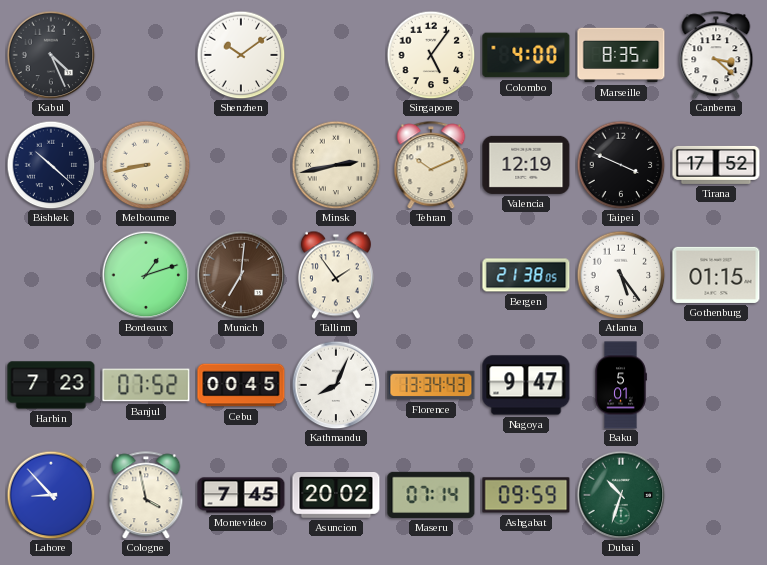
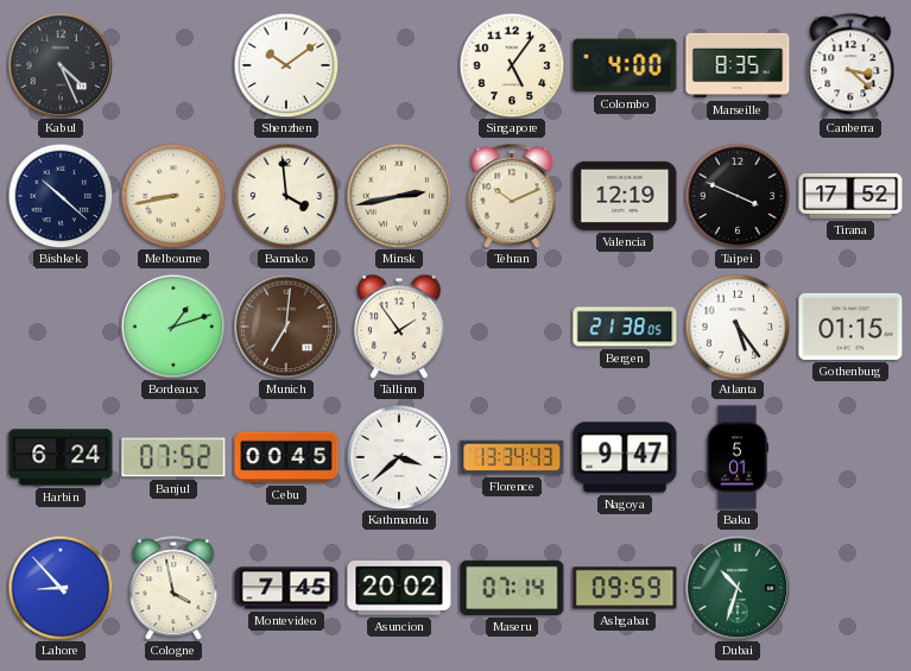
Bamako: none -> 3:59 (286, 196)
Harbin: 7:23 -> 6:24 (61, 457)
Kathmandu: 8:04 -> 3:38 (399, 457)
